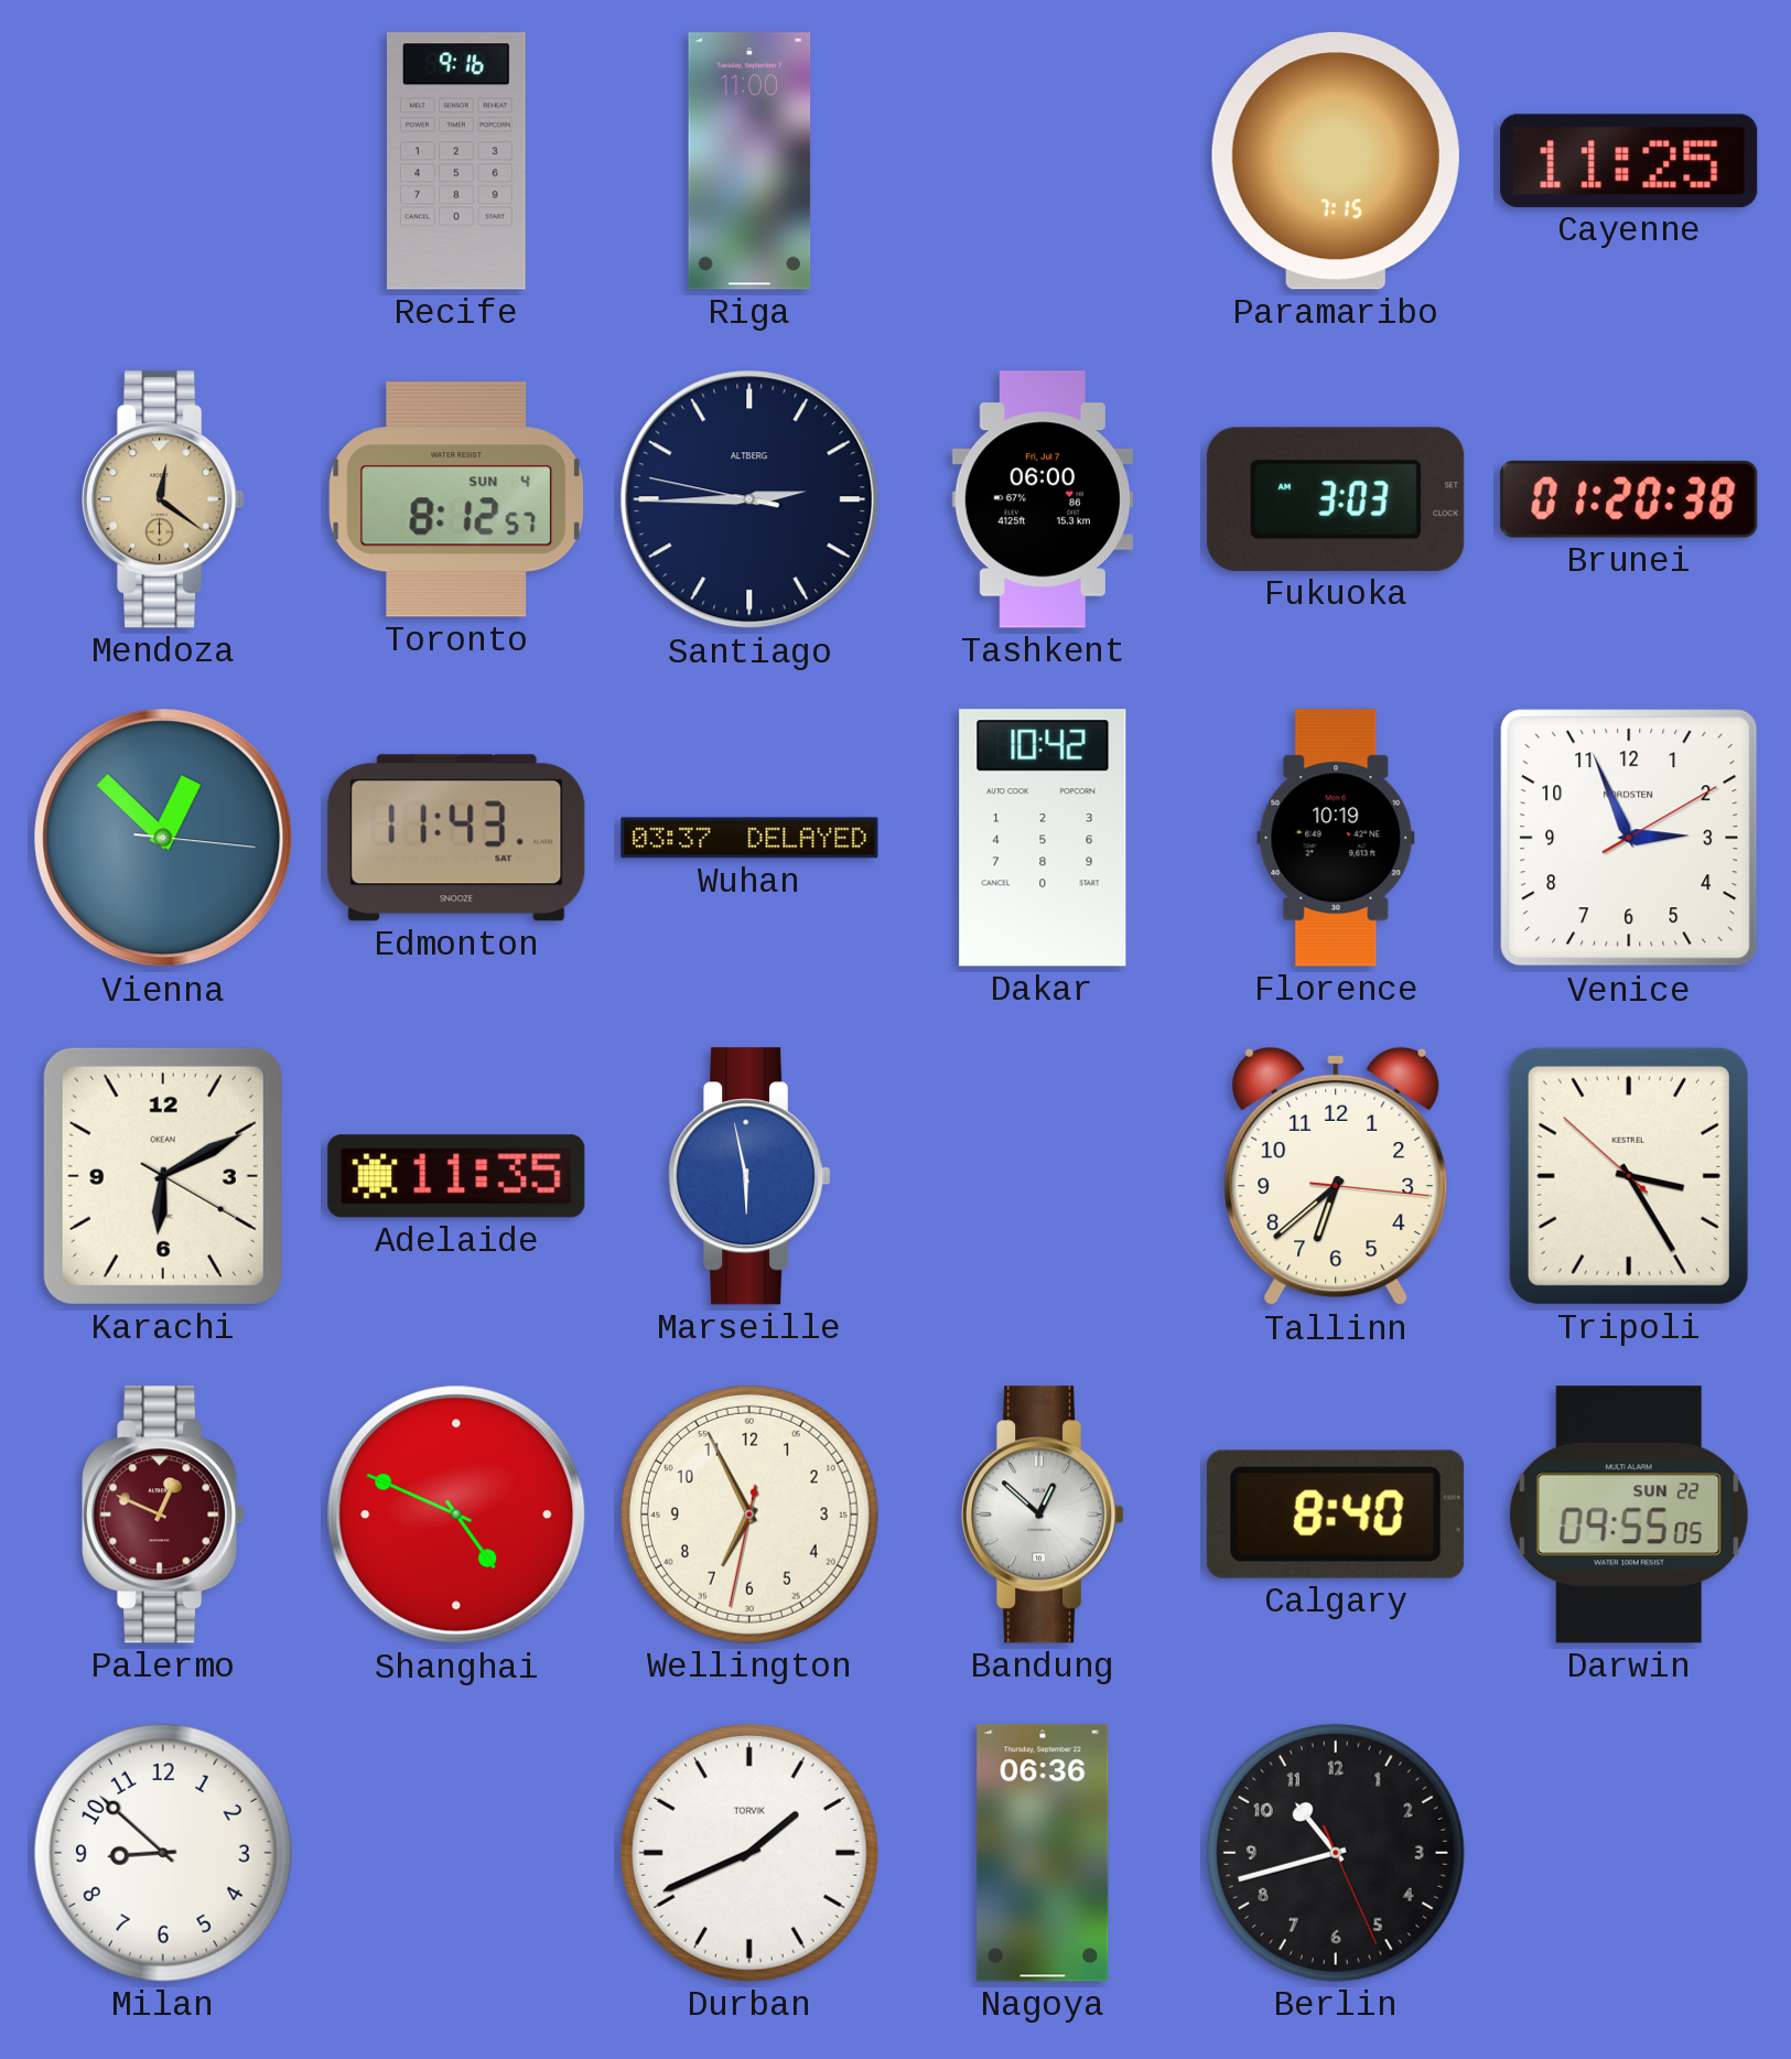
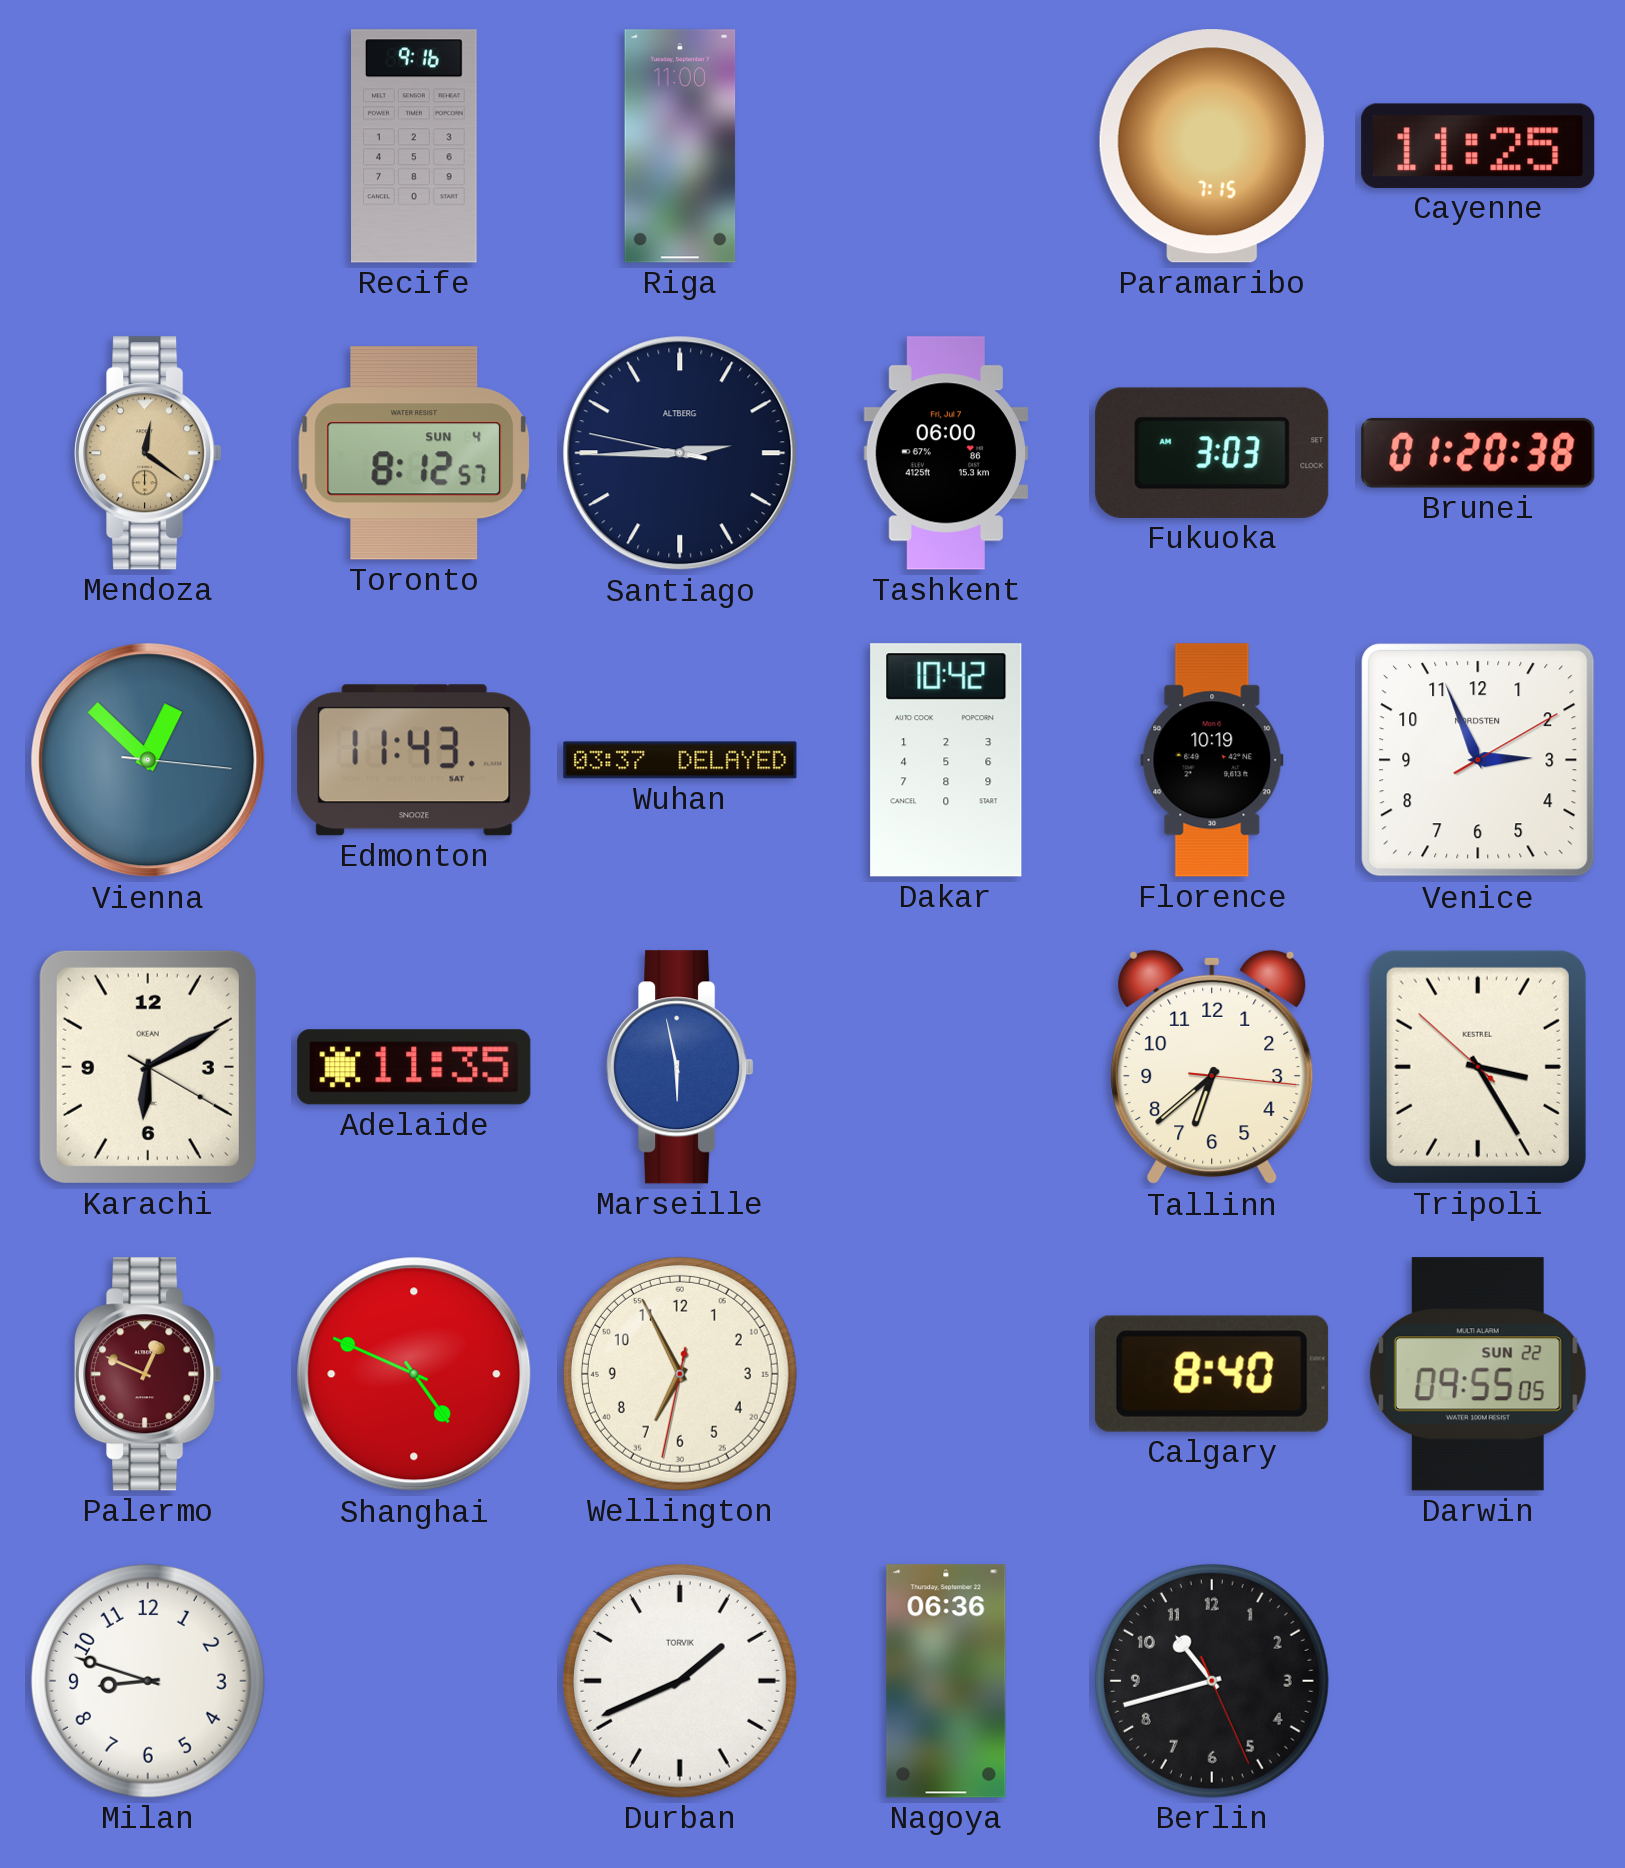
Bandung: 12:52 -> none (1043, 1514)
Milan: 8:52 -> 8:48 (148, 1681)
